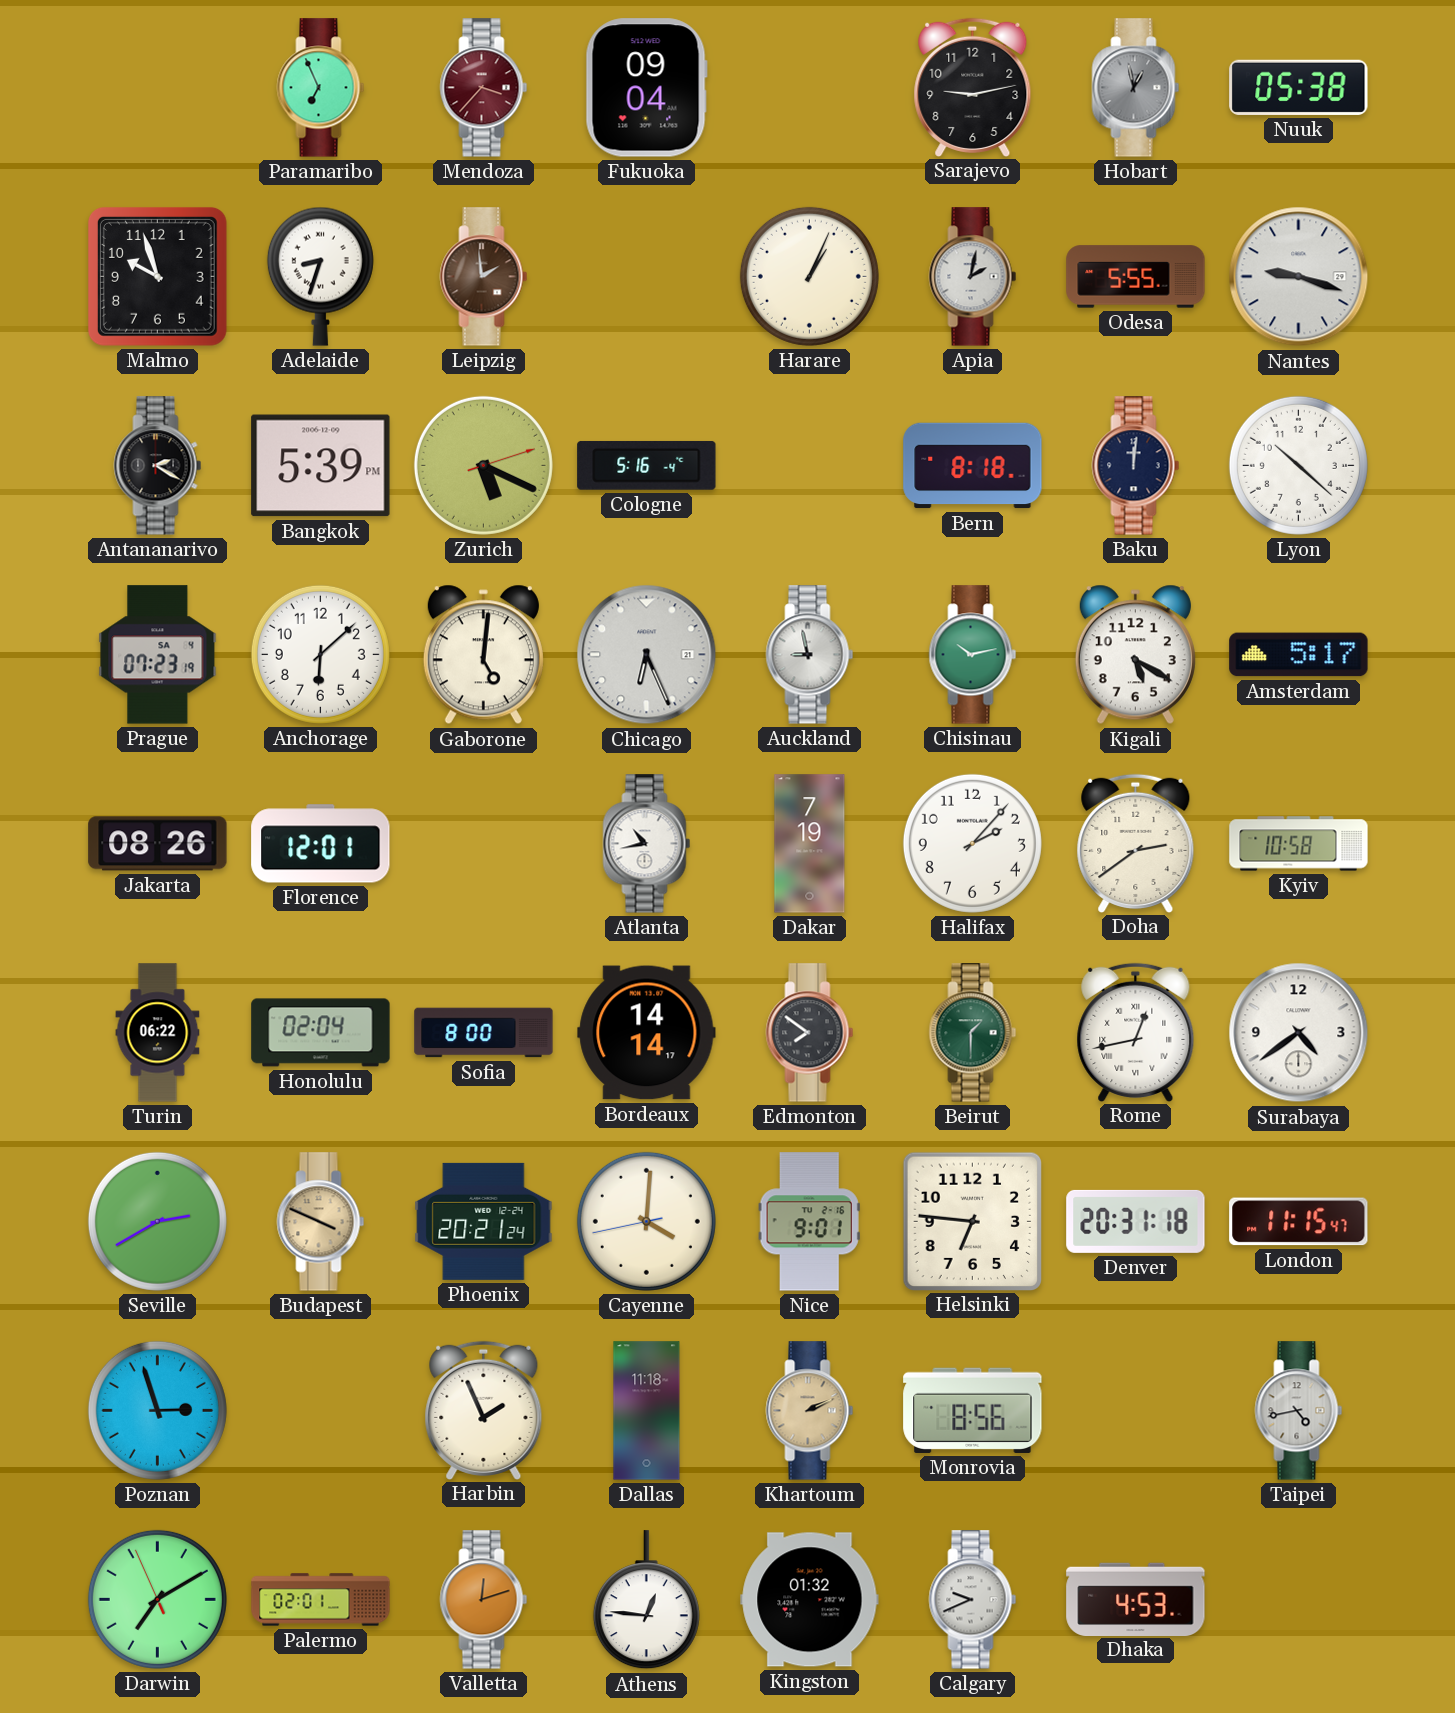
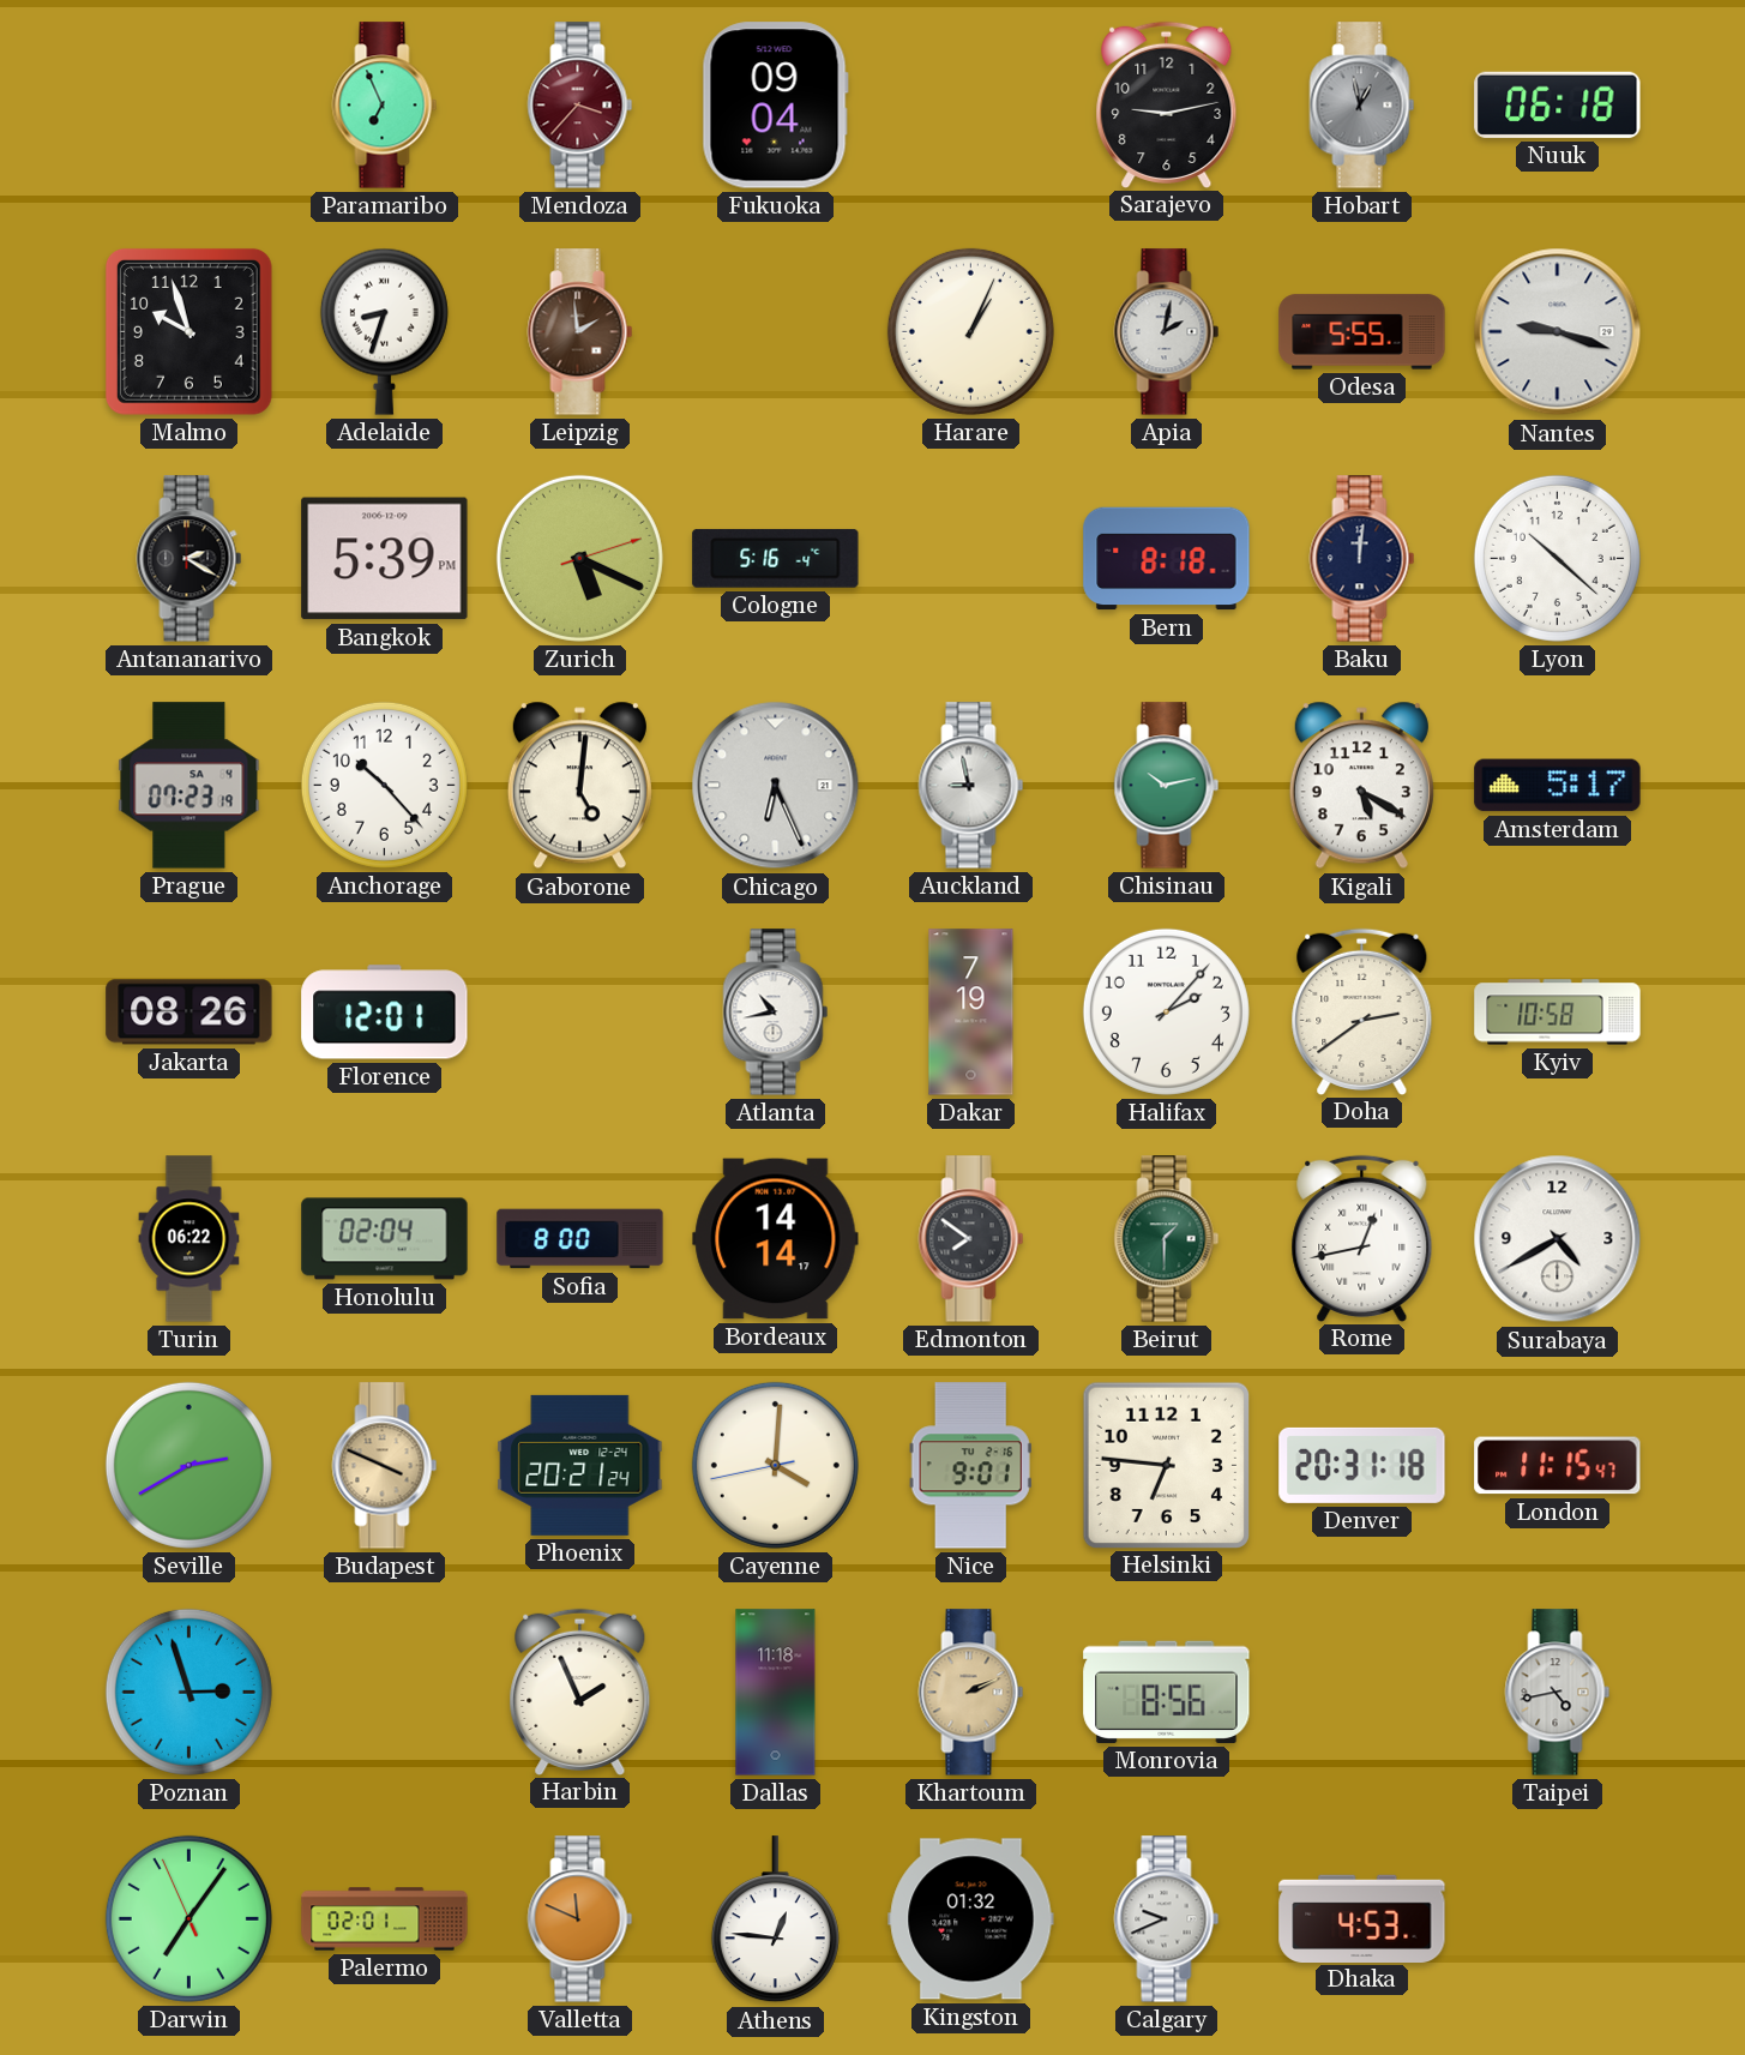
Nuuk: 05:38 -> 06:18 (1558, 104)
Anchorage: 6:08 -> 10:23 (384, 785)
Surabaya: 4:39 -> 4:40 (1558, 1239)
Darwin: 7:09 -> 7:05 (188, 1918)
Valletta: 12:12 -> 11:49 (580, 1919)
